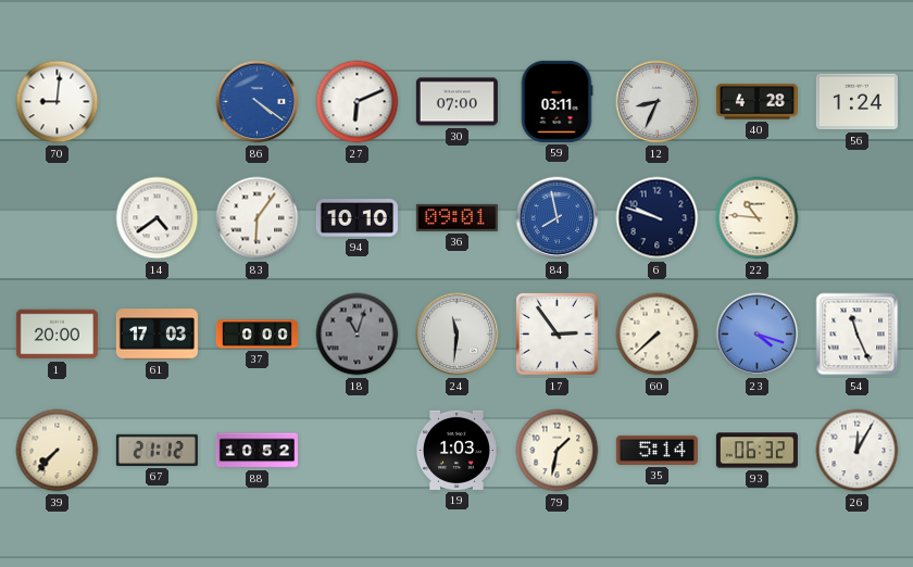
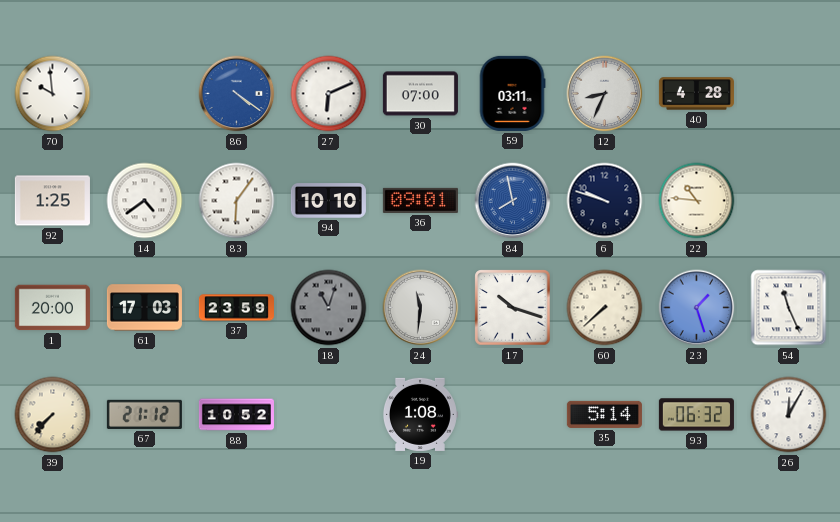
70: 9:01 -> 9:59 (53, 94)
56: 1:24 -> none (856, 102)
92: none -> 1:25 (52, 201)
37: 0:00 -> 23:59 (236, 308)
17: 2:54 -> 10:18 (513, 308)
23: 4:18 -> 1:27 (697, 308)
19: 1:03 -> 1:08 (420, 414)
79: 1:32 -> none (558, 451)
